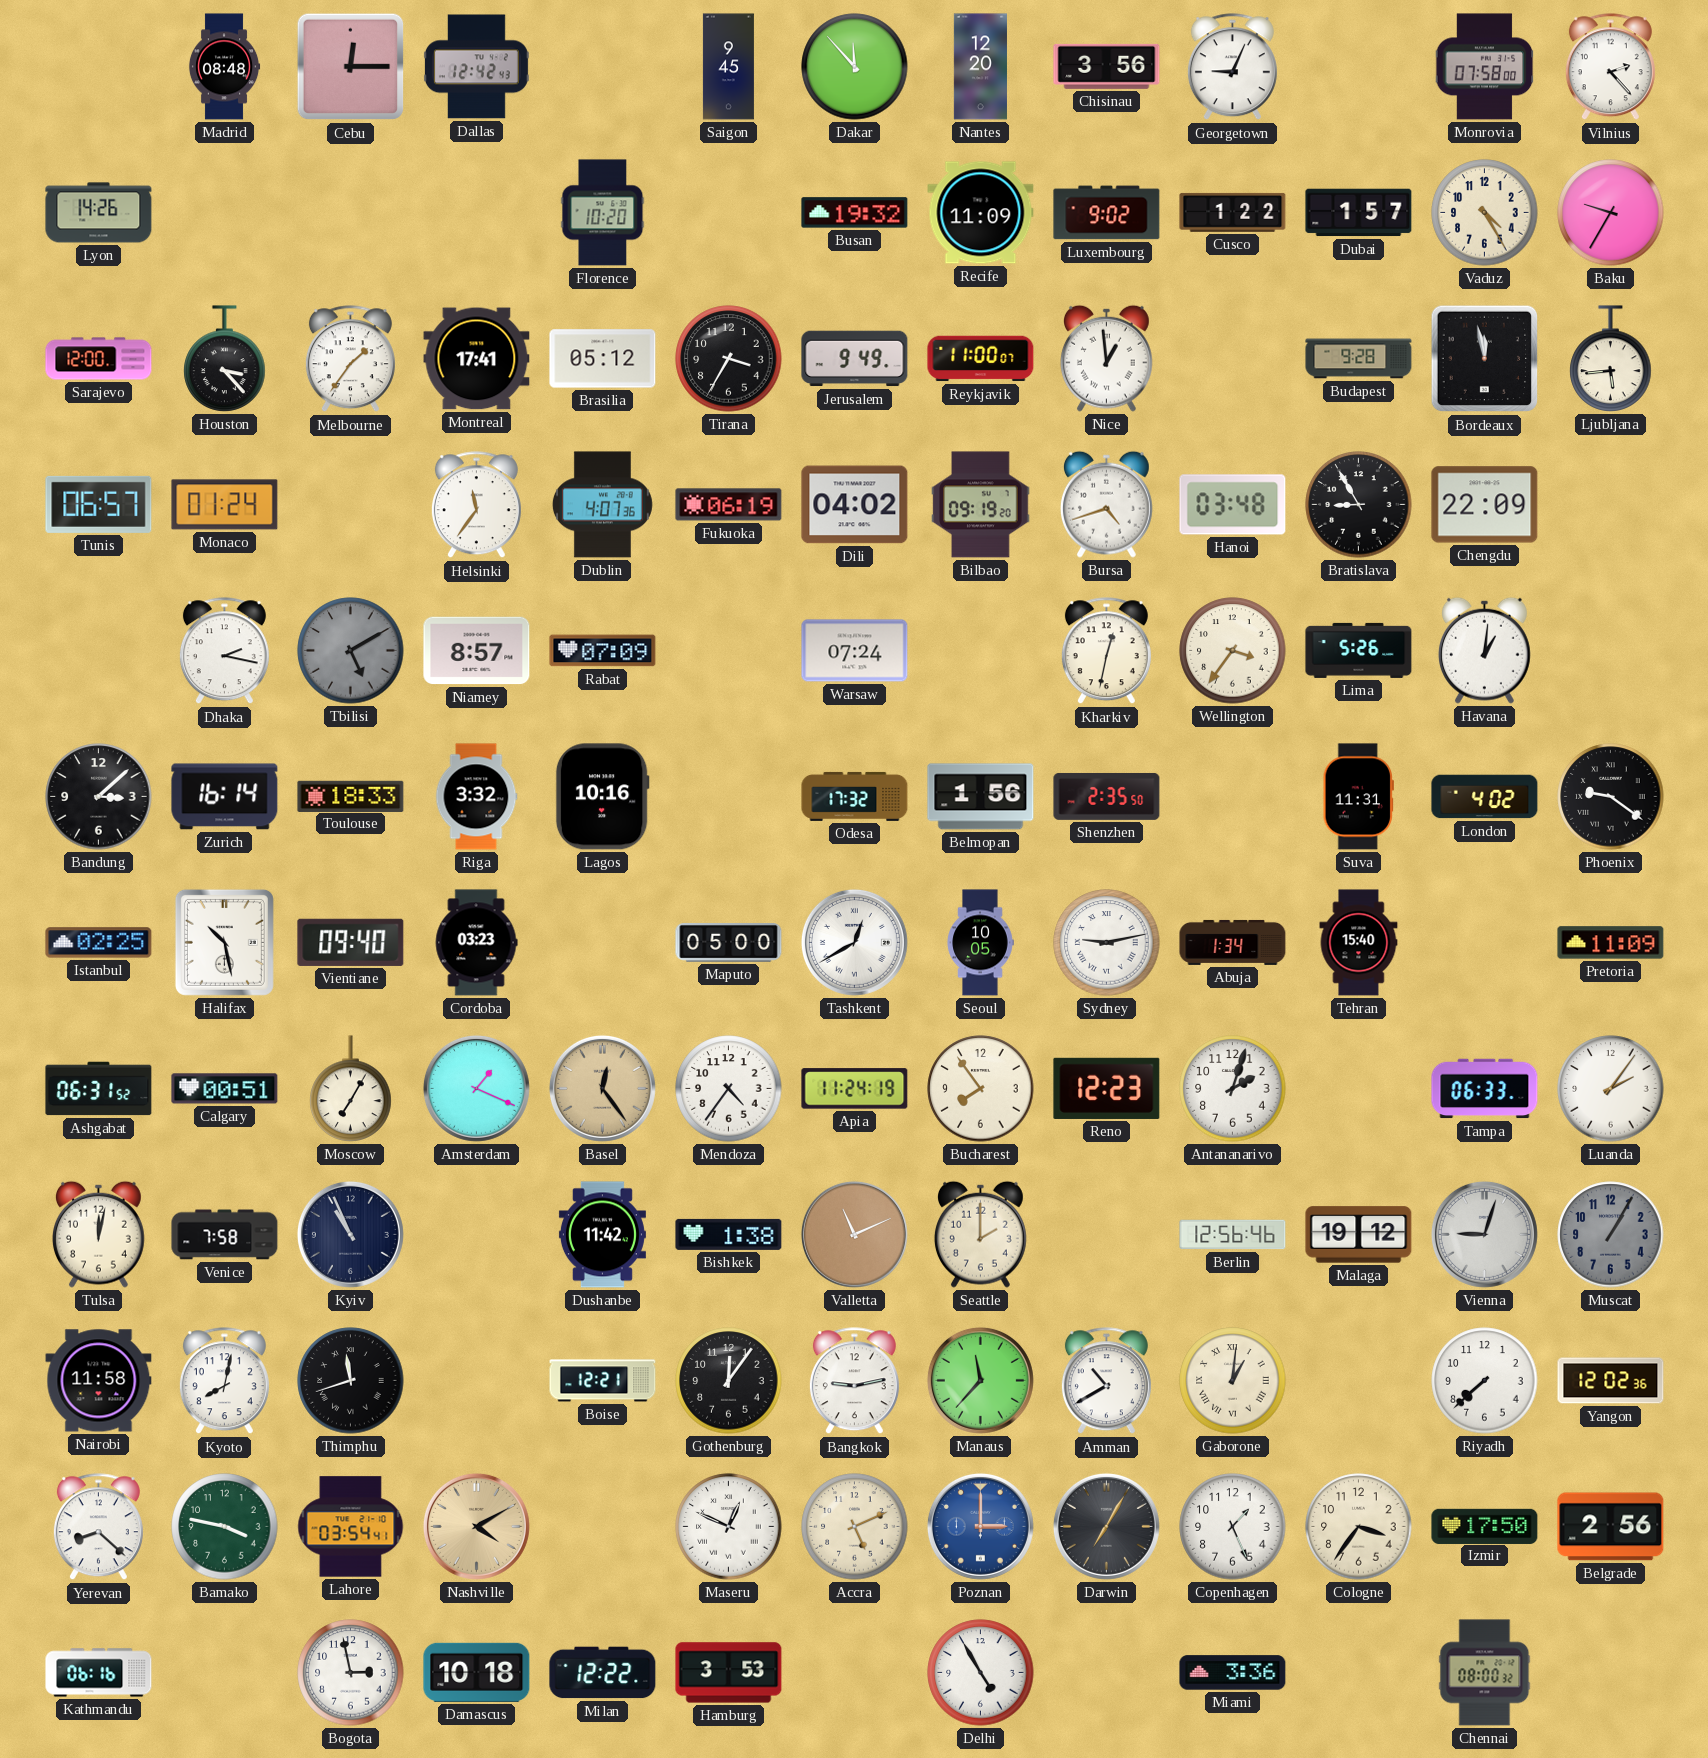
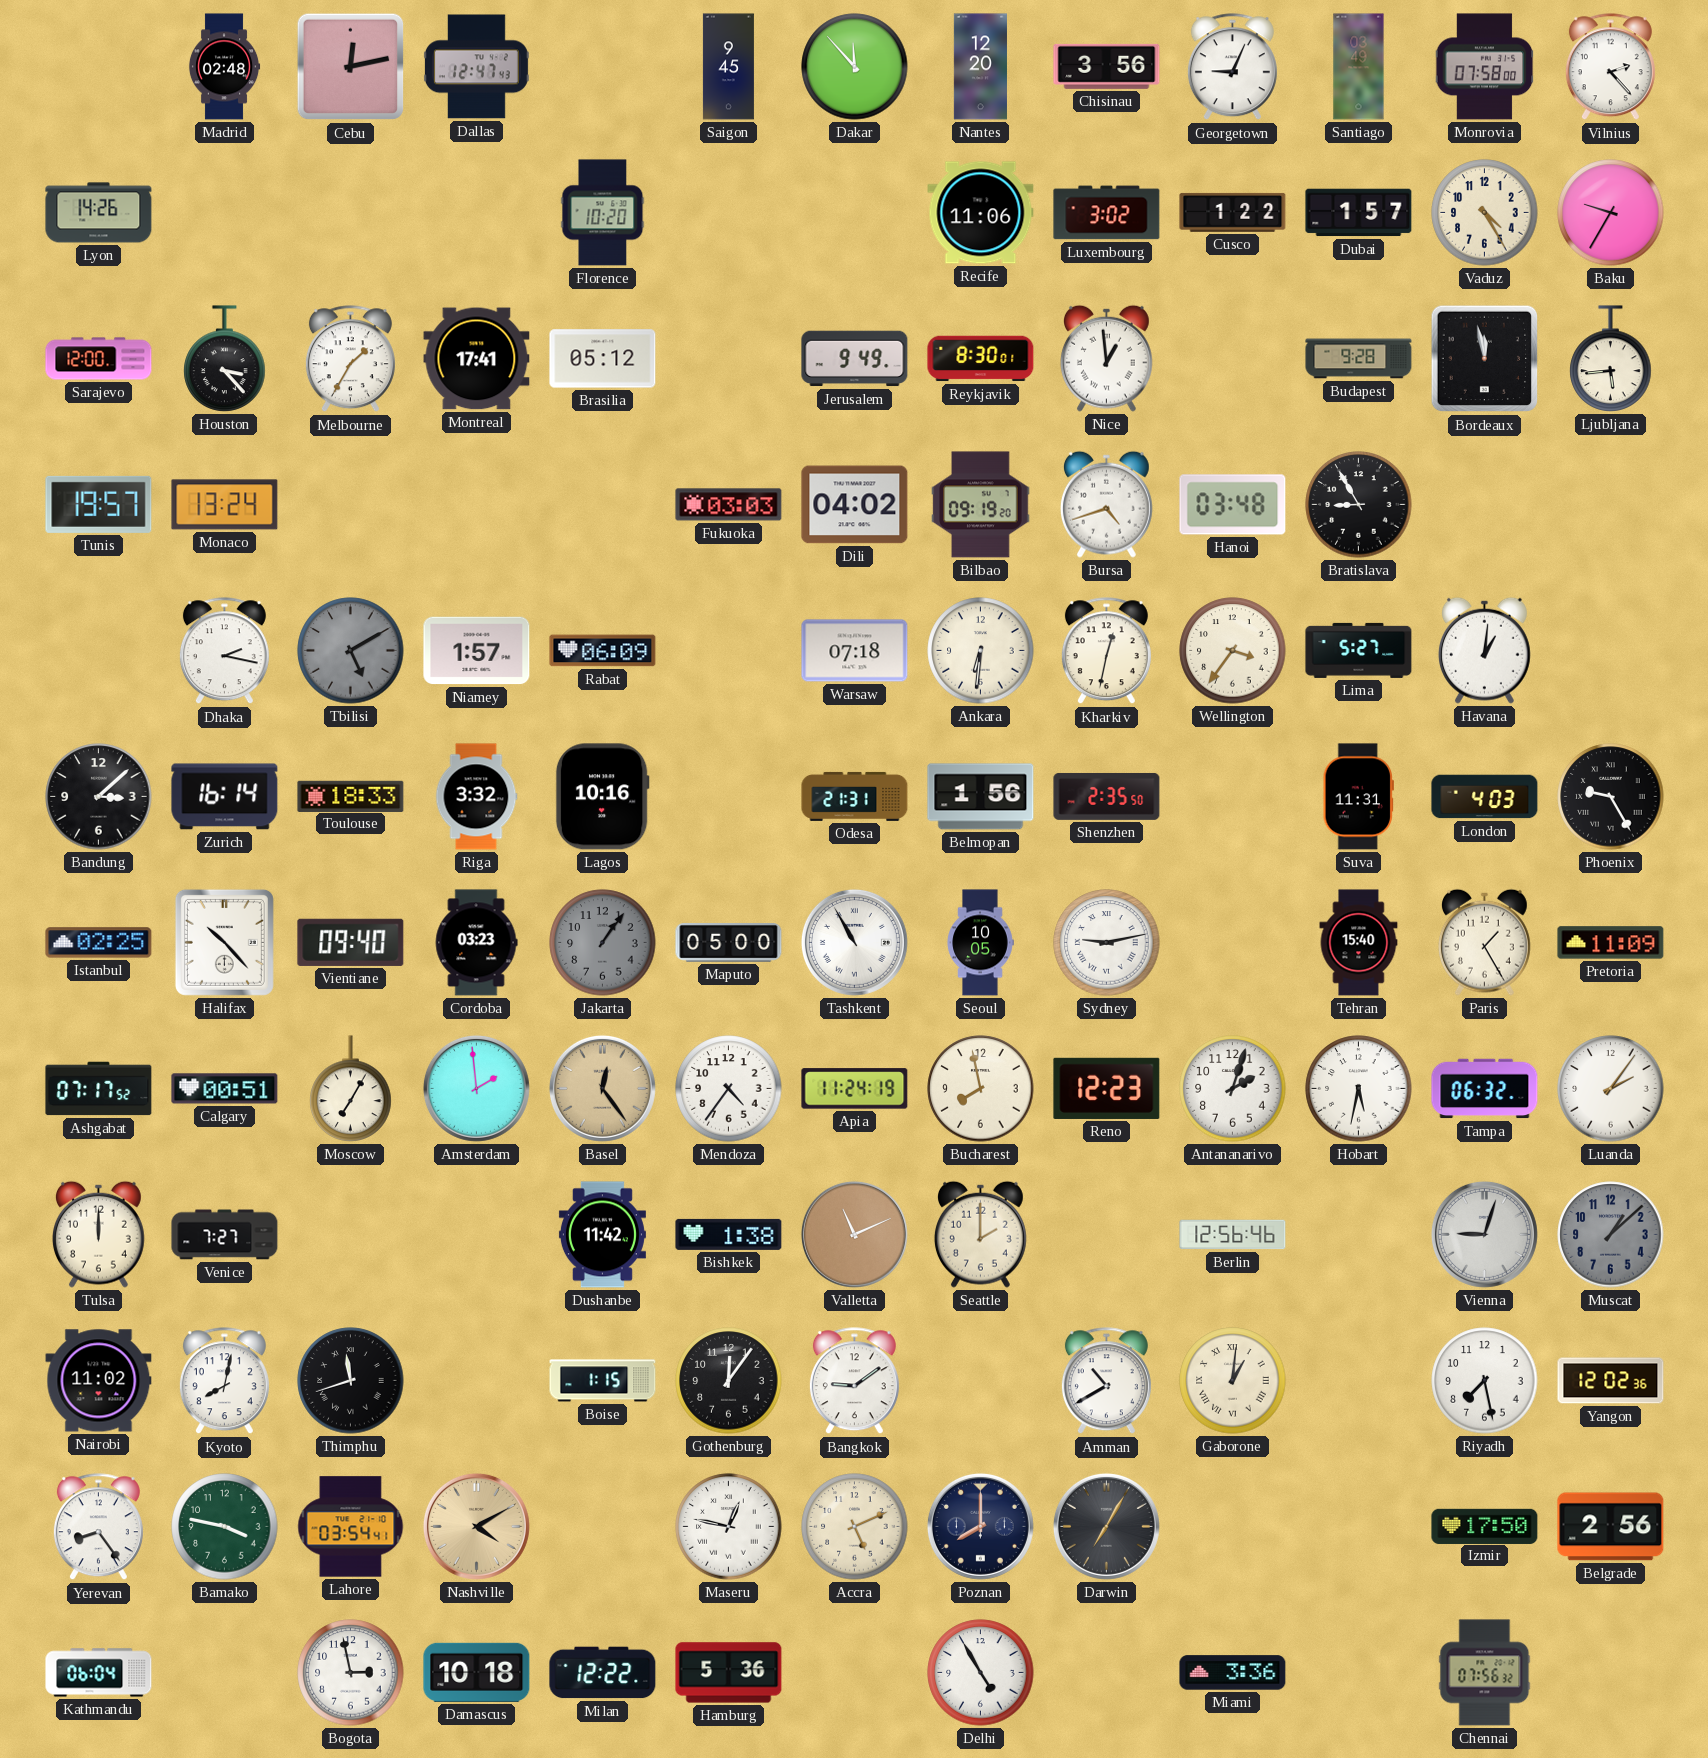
Madrid: 08:48 -> 02:48 (224, 67)
Cebu: 12:15 -> 12:13 (351, 67)
Dallas: 12:42 -> 12:47 (476, 67)
Santiago: none -> 03:49 (1359, 67)
Busan: 19:32 -> none (855, 213)
Recife: 11:09 -> 11:06 (981, 213)
Luxembourg: 9:02 -> 3:02 (1107, 213)
Melbourne: 1:36 -> 1:35 (350, 359)
Tirana: 3:35 -> none (729, 359)
Reykjavik: 11:00 -> 8:30 (981, 359)
Tunis: 06:57 -> 19:57 (99, 504)
Monaco: 01:24 -> 13:24 (225, 505)
Helsinki: 11:36 -> none (476, 505)
Dublin: 4:07 -> none (602, 505)
Fukuoka: 06:19 -> 03:03 (729, 505)
Chengdu: 22:09 -> none (1485, 505)
Niamey: 8:57 -> 1:57 (477, 651)
Rabat: 07:09 -> 06:09 (603, 651)
Warsaw: 07:24 -> 07:18 (855, 651)
Ankara: none -> 6:31 (981, 651)
Lima: 5:26 -> 5:27 (1359, 650)
Odesa: 17:32 -> 21:31 (855, 796)
London: 4:02 -> 4:03 (1485, 797)
Phoenix: 9:21 -> 9:25 (1611, 797)
Halifax: 10:28 -> 10:23 (224, 942)
Jakarta: none -> 1:06 (603, 943)
Tashkent: 12:40 -> 10:55 (854, 942)
Abuja: 1:34 -> none (1233, 942)
Paris: none -> 1:25 (1484, 942)
Ashgabat: 06:31 -> 07:17 (99, 1089)
Amsterdam: 1:19 -> 1:59 (476, 1088)
Bucharest: 7:54 -> 7:58 (981, 1089)
Hobart: none -> 5:32 (1359, 1089)
Tampa: 06:33 -> 06:32 (1485, 1089)
Tulsa: 12:02 -> 12:00 (98, 1234)
Venice: 7:58 -> 7:27 (225, 1235)
Kyiv: 10:56 -> none (350, 1234)
Malaga: 19:12 -> none (1359, 1235)
Muscat: 1:05 -> 1:08 (1611, 1235)
Nairobi: 11:58 -> 11:02 (99, 1381)
Boise: 12:21 -> 1:15 (603, 1381)
Bangkok: 9:13 -> 9:09 (854, 1381)
Manaus: 11:37 -> none (980, 1380)
Riyadh: 7:38 -> 7:28 (1485, 1381)
Yerevan: 8:22 -> 8:24 (98, 1527)
Maseru: 12:49 -> 12:47 (729, 1527)
Poznan: 3:00 -> 8:00 (980, 1526)
Poznan dial: blue -> navy (980, 1526)
Copenhagen: 1:26 -> none (1233, 1527)
Cologne: 3:36 -> none (1359, 1527)
Kathmandu: 06:16 -> 06:04 (99, 1673)
Hamburg: 3:53 -> 5:36 (729, 1673)
Chennai: 08:00 -> 07:56 (1485, 1673)
